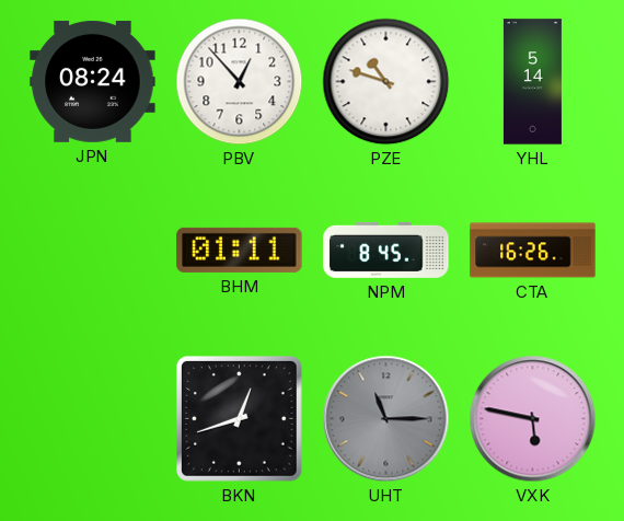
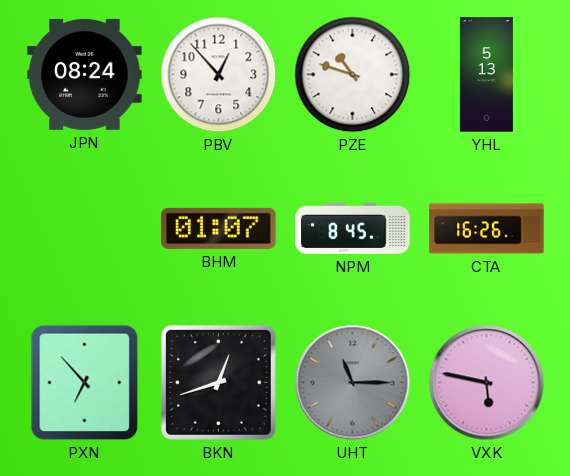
YHL: 5:14 -> 5:13 (486, 75)
BHM: 01:11 -> 01:07 (219, 228)
PXN: none -> 6:53 (85, 383)
